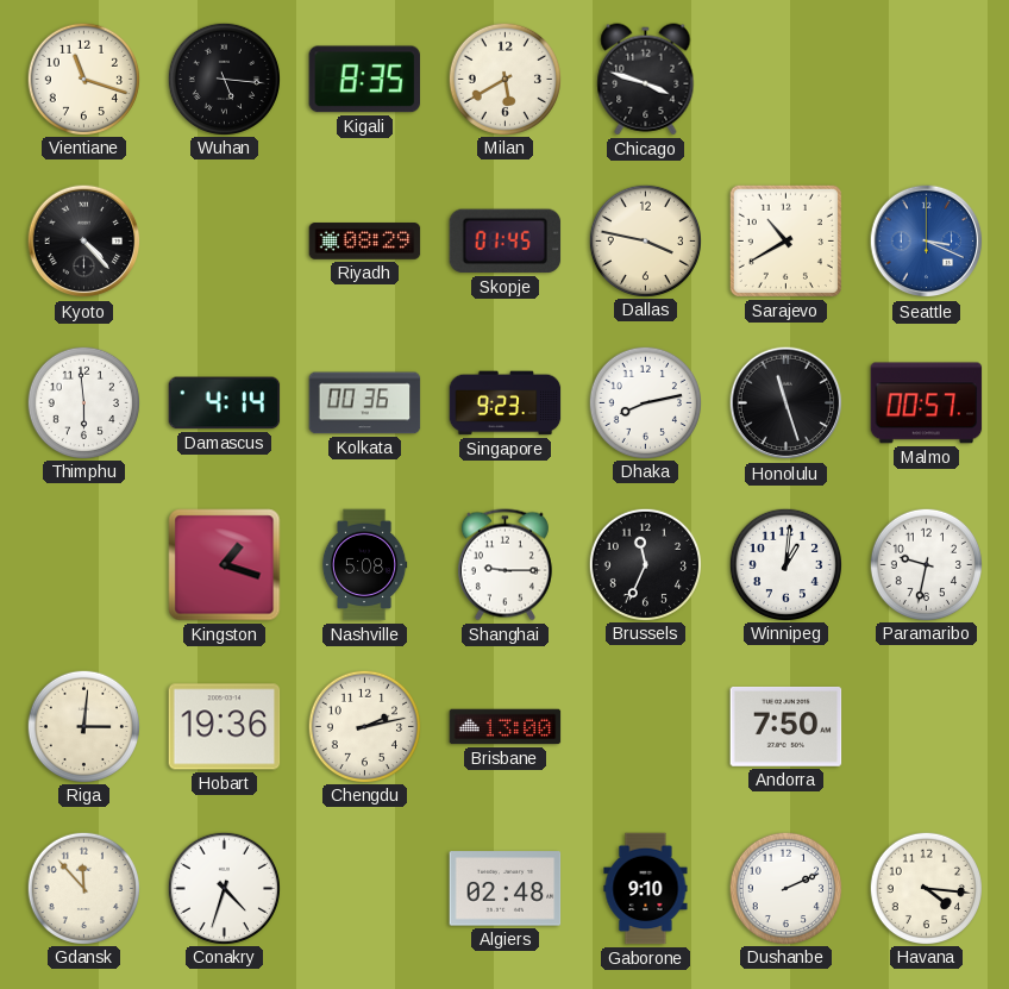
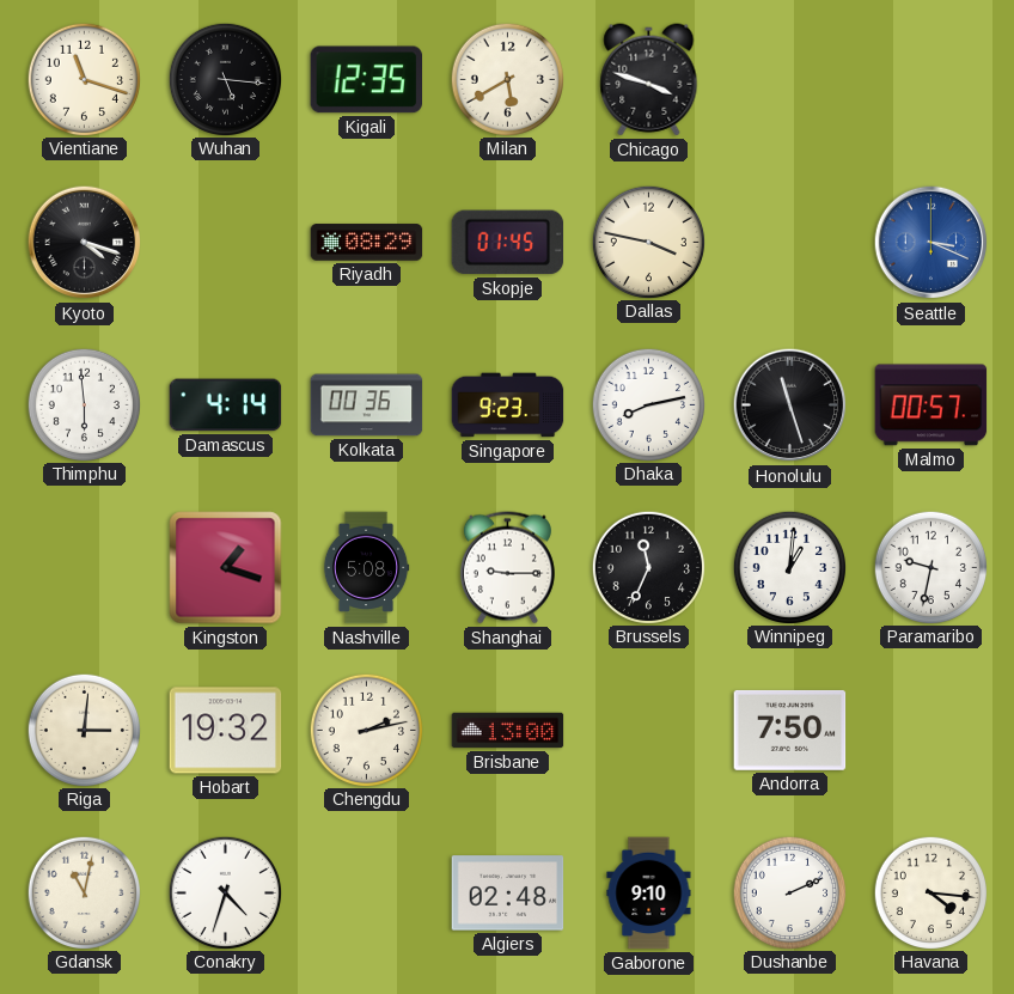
Kigali: 8:35 -> 12:35 (366, 80)
Kyoto: 4:23 -> 4:18 (85, 243)
Sarajevo: 10:40 -> none (785, 240)
Hobart: 19:36 -> 19:32 (226, 731)
Gdansk: 11:53 -> 11:02 (84, 892)
